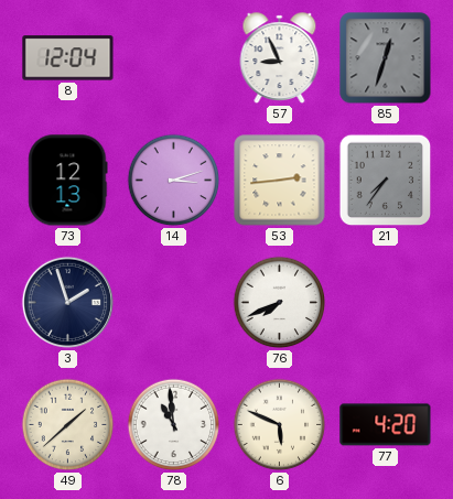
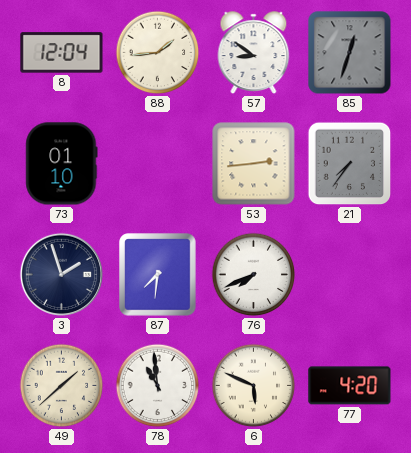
88: none -> 1:44 (158, 53)
57: 8:56 -> 8:51 (254, 53)
73: 12:13 -> 01:10 (62, 164)
14: 3:12 -> none (174, 181)
87: none -> 7:31 (158, 275)
